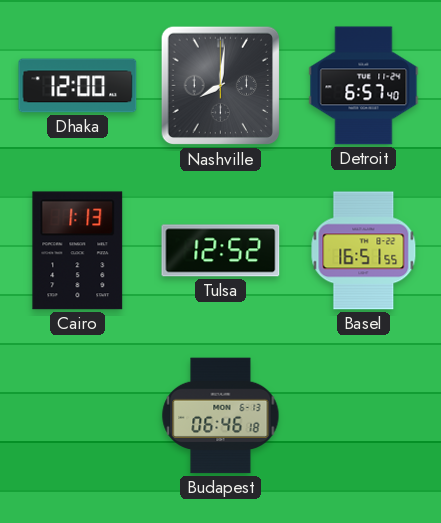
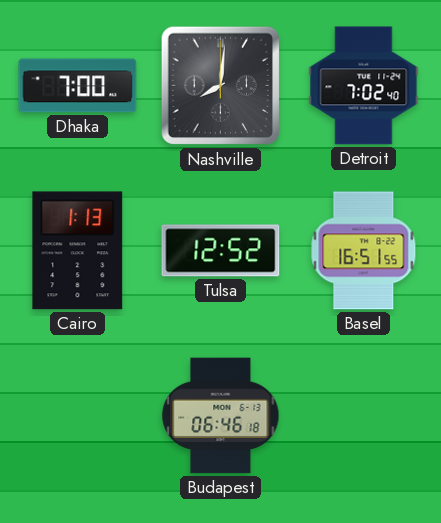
Dhaka: 12:00 -> 7:00 (78, 86)
Detroit: 6:57 -> 7:02 (364, 86)
